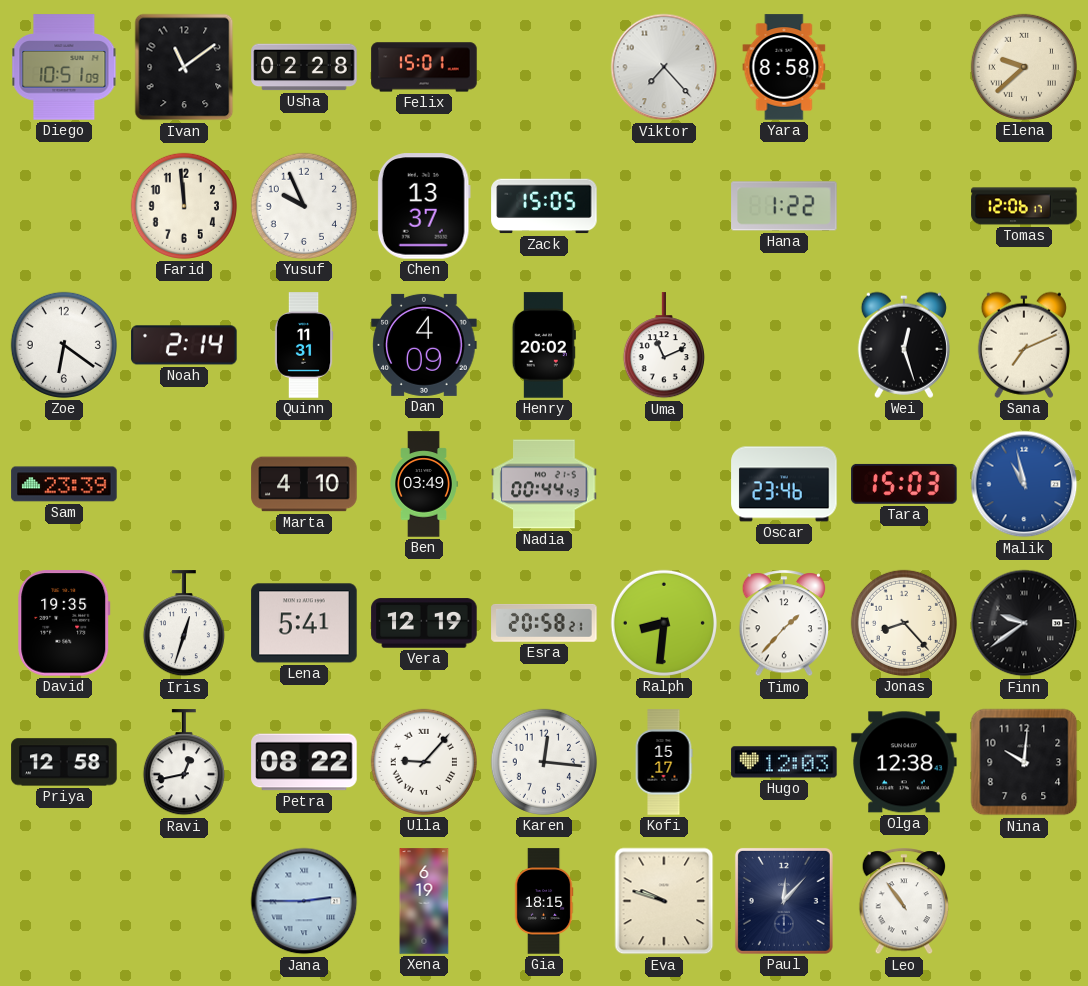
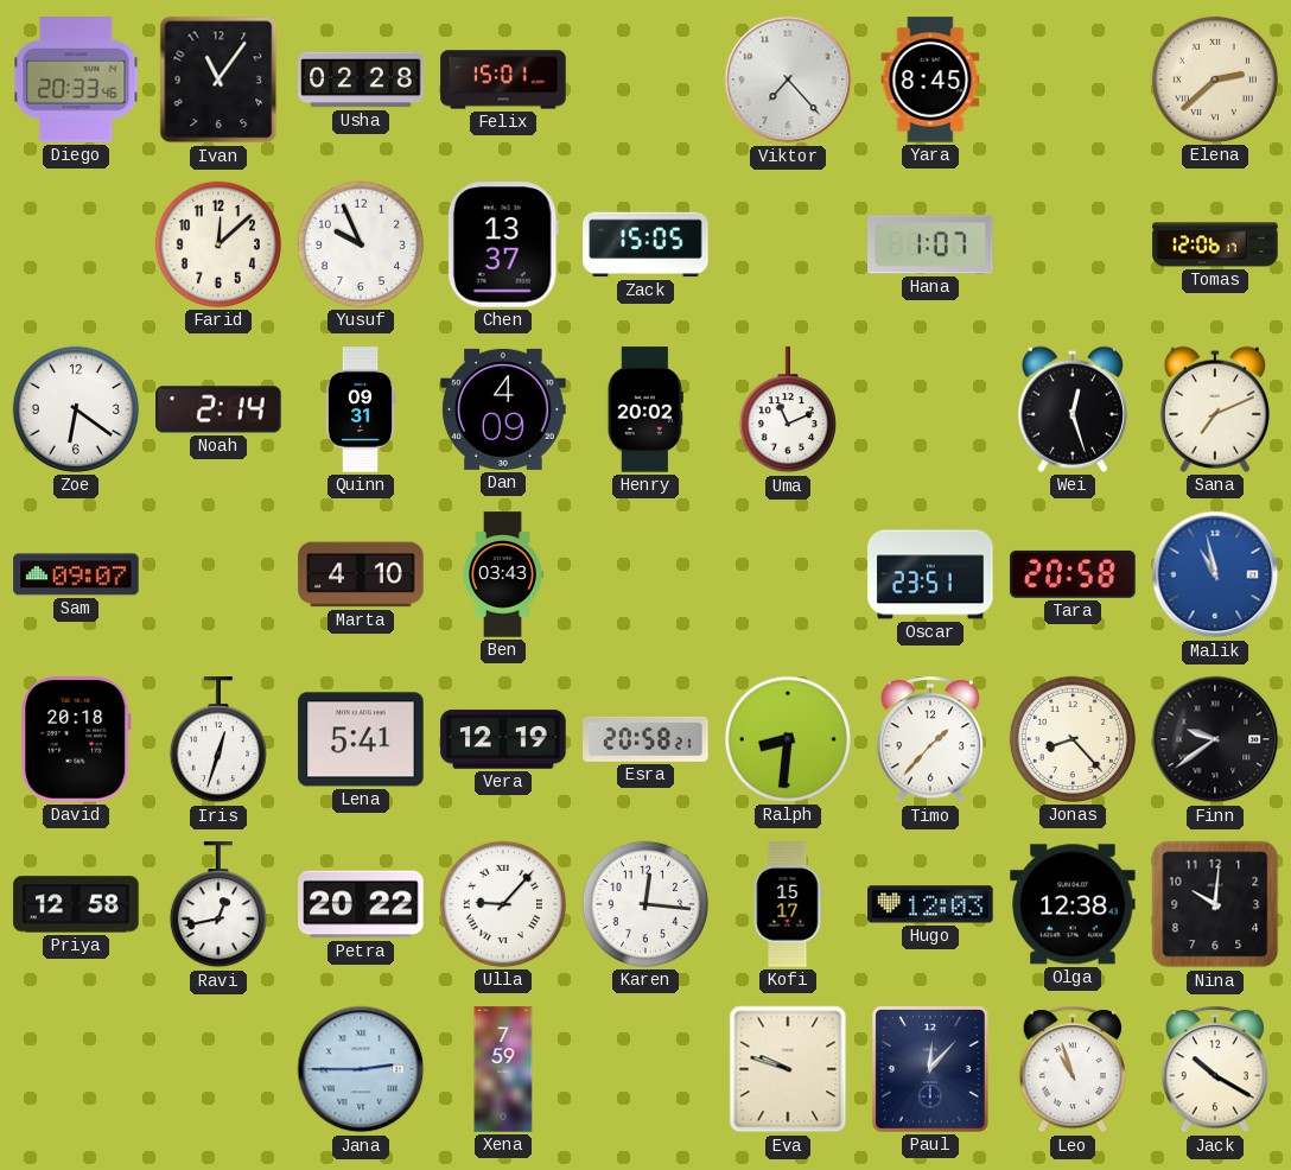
Diego: 10:51 -> 20:33 (76, 80)
Ivan: 11:09 -> 11:06 (218, 80)
Yara: 8:58 -> 8:45 (930, 80)
Elena: 9:38 -> 2:38 (1215, 80)
Farid: 11:59 -> 12:08 (218, 244)
Hana: 1:22 -> 1:07 (930, 244)
Quinn: 11:31 -> 09:31 (361, 409)
Sam: 23:39 -> 09:07 (76, 574)
Ben: 03:49 -> 03:43 (503, 574)
Nadia: 00:44 -> none (544, 484)
Oscar: 23:46 -> 23:51 (930, 574)
Tara: 15:03 -> 20:58 (1073, 574)
David: 19:35 -> 20:18 (76, 739)
Petra: 08:22 -> 20:22 (361, 904)
Xena: 6:19 -> 7:59 (503, 1069)
Gia: 18:15 -> none (544, 901)
Leo: 10:54 -> 10:57 (1073, 1070)
Jack: none -> 10:20 (1215, 1070)
